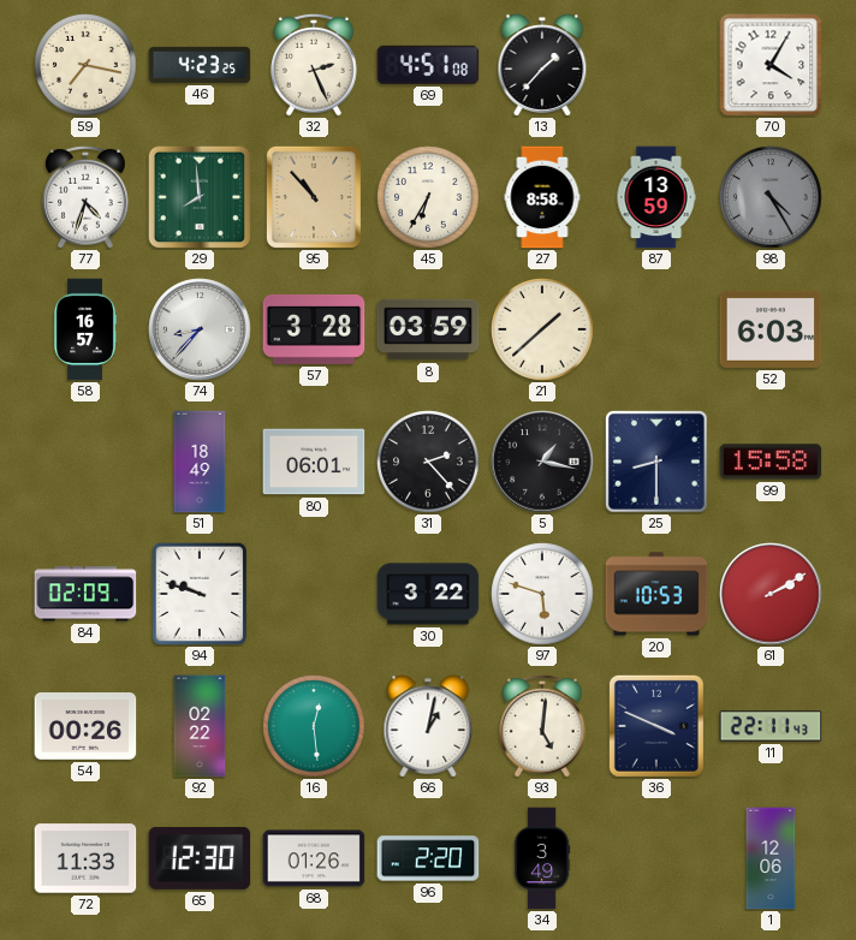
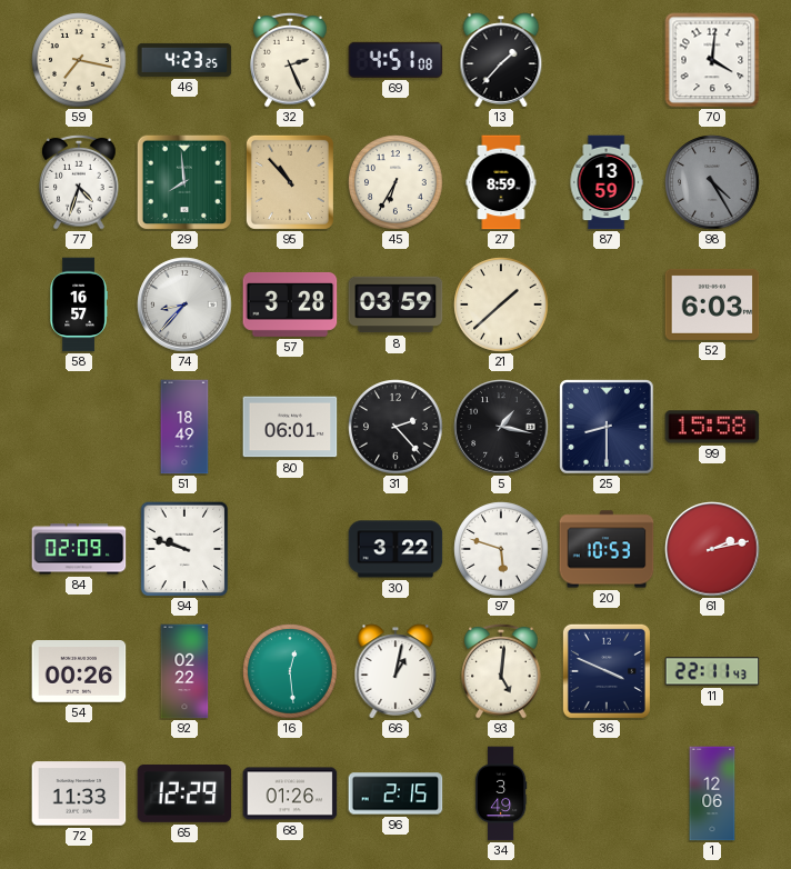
70: 4:05 -> 4:01 (712, 60)
27: 8:58 -> 8:59 (501, 182)
61: 2:10 -> 2:13 (712, 549)
65: 12:30 -> 12:29 (184, 793)
96: 2:20 -> 2:15 (395, 793)
